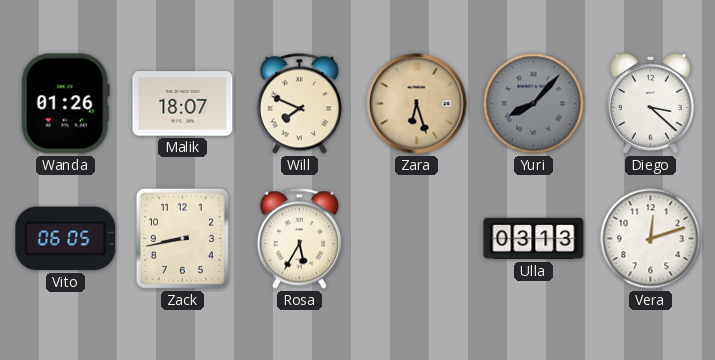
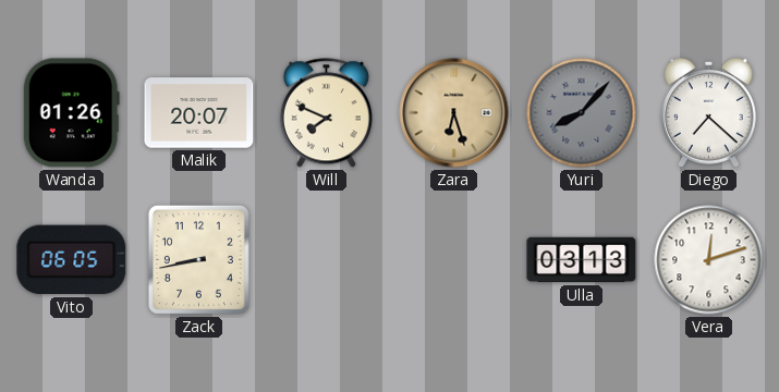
Malik: 18:07 -> 20:07 (199, 113)
Diego: 3:22 -> 7:22 (708, 113)
Rosa: 5:35 -> none (299, 239)
